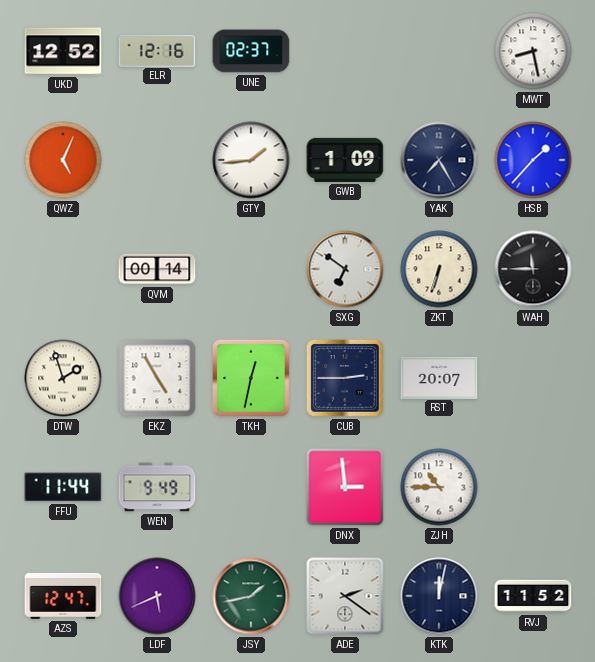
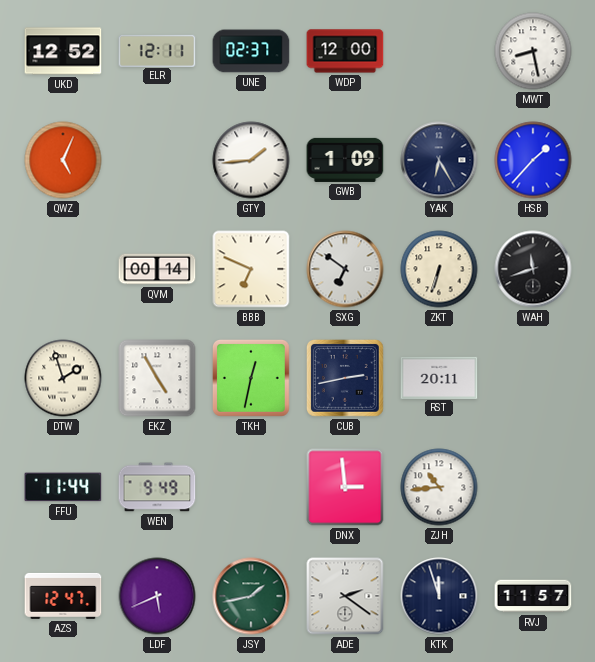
ELR: 12:16 -> 12:11 (157, 50)
WDP: none -> 12:00 (345, 51)
YAK: 7:25 -> 6:25 (439, 160)
BBB: none -> 6:49 (251, 269)
WAH: 11:45 -> 11:42 (533, 269)
CUB: 2:45 -> 2:43 (346, 379)
RST: 20:07 -> 20:11 (439, 377)
ZJH: 10:45 -> 10:44 (439, 487)
KTK: 12:02 -> 11:57 (439, 596)
RVJ: 11:52 -> 11:57 (533, 596)
